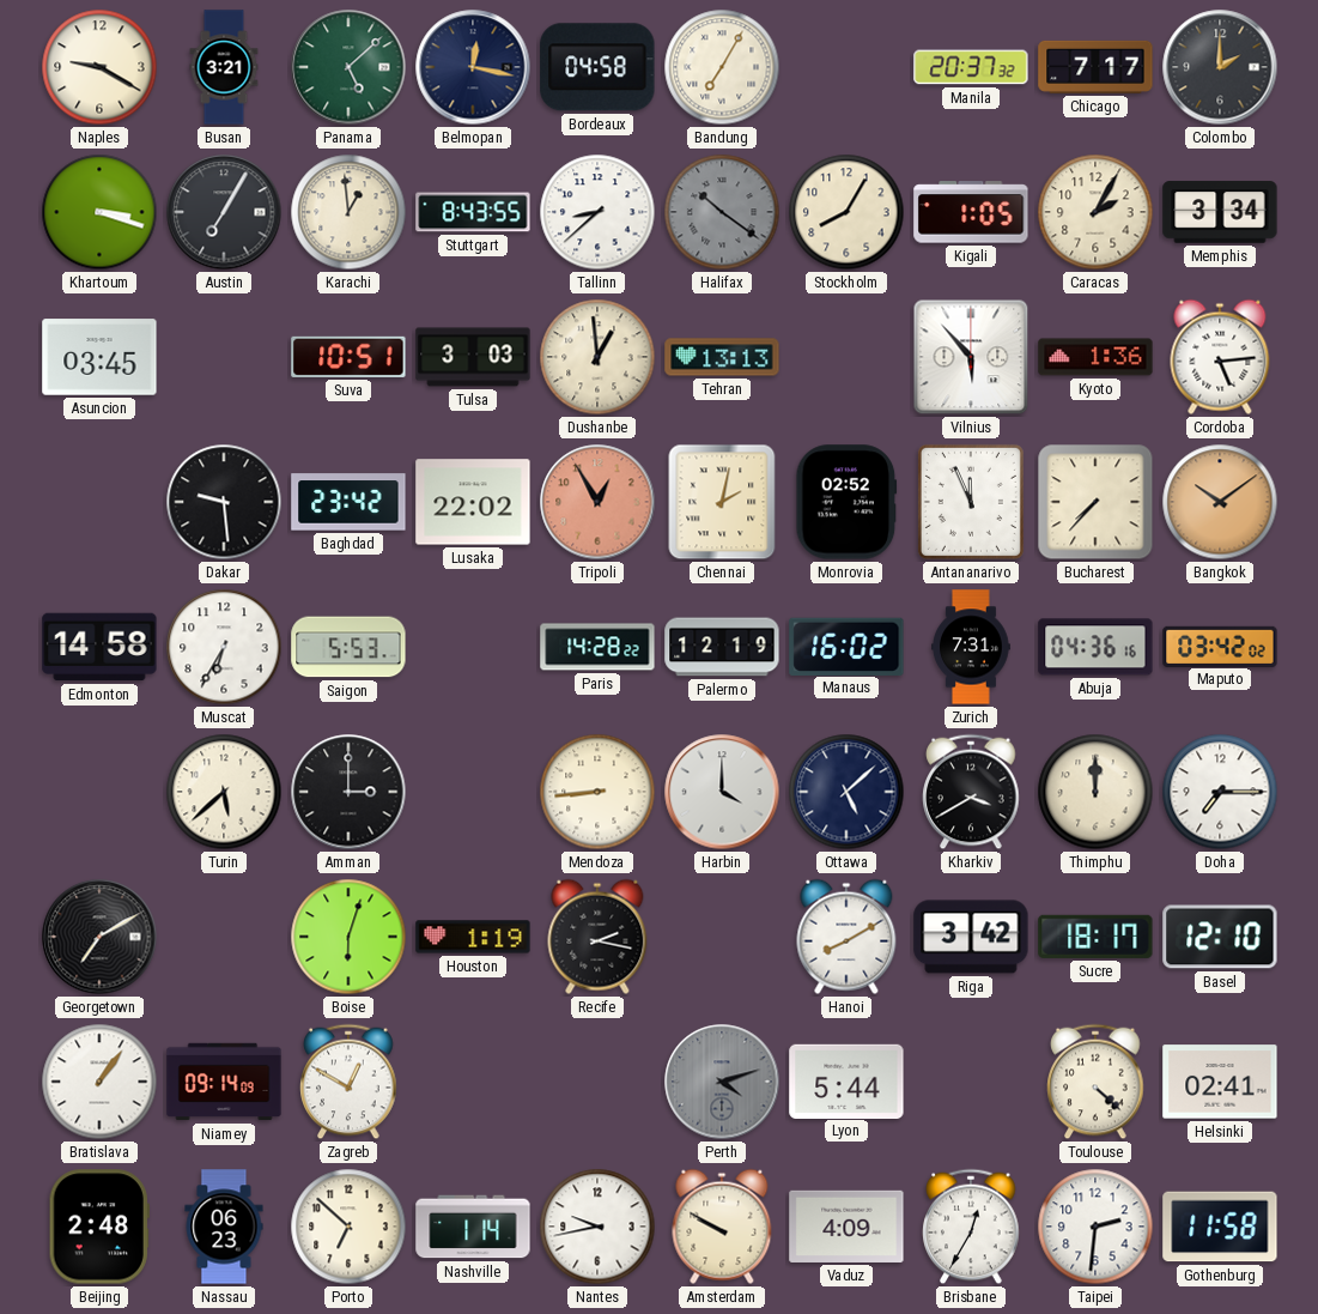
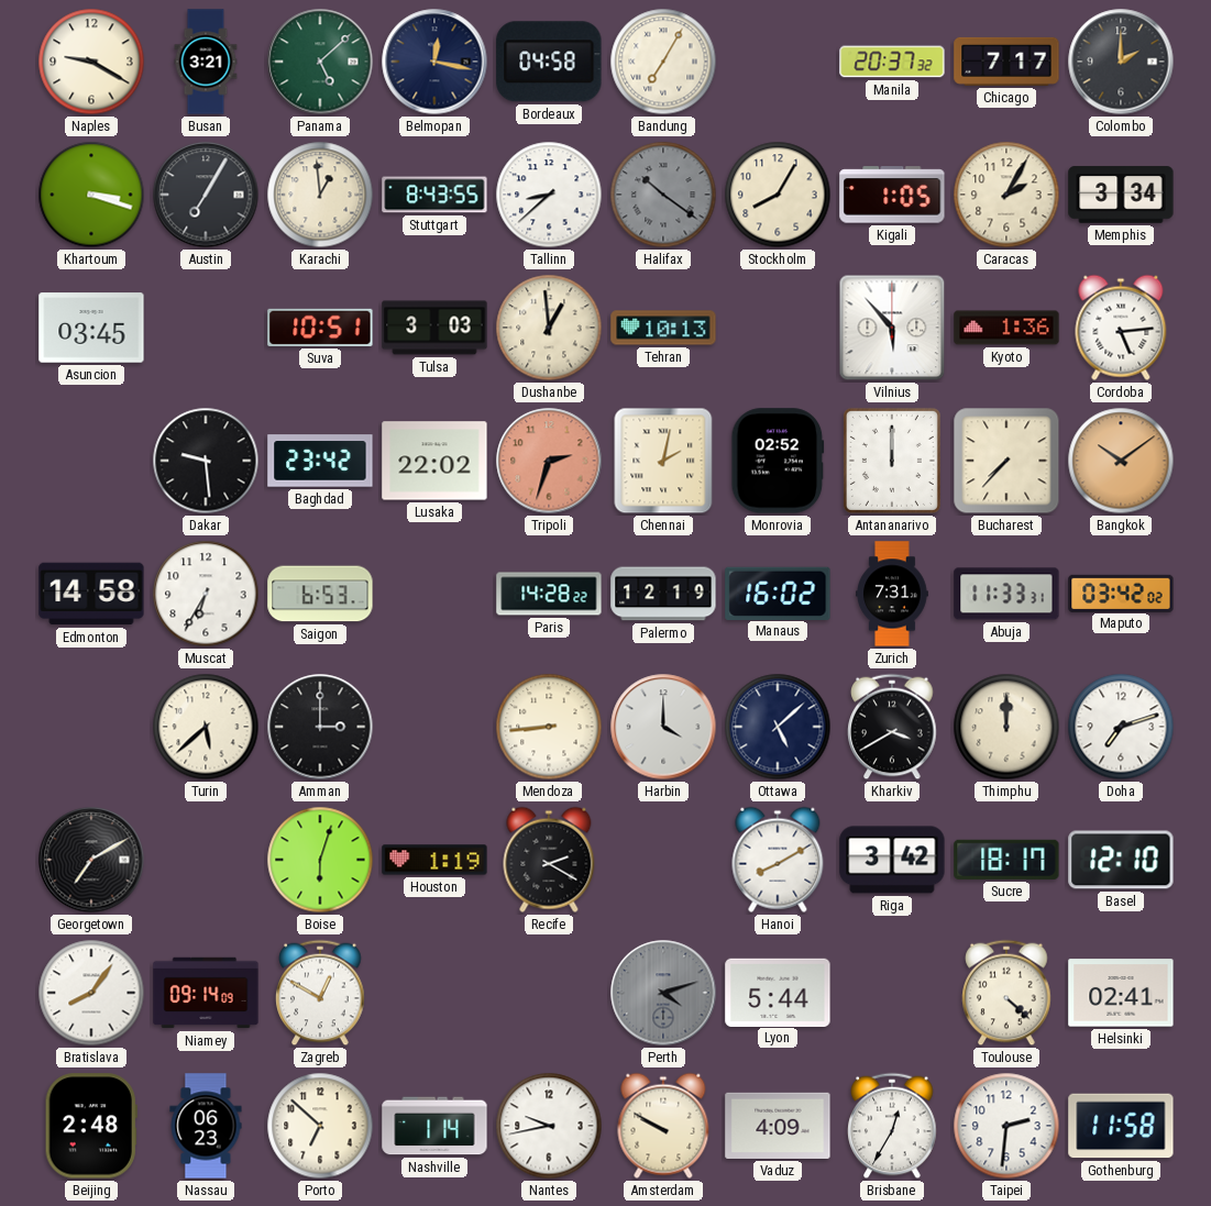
Tehran: 13:13 -> 10:13 (663, 328)
Tripoli: 12:55 -> 2:33 (549, 461)
Antananarivo: 11:56 -> 12:00 (892, 461)
Saigon: 5:53 -> 6:53 (320, 594)
Abuja: 04:36 -> 11:33 (1006, 594)
Doha: 7:15 -> 7:12 (1121, 727)
Recife: 2:17 -> 2:20 (549, 860)
Bratislava: 1:06 -> 8:06 (91, 993)
